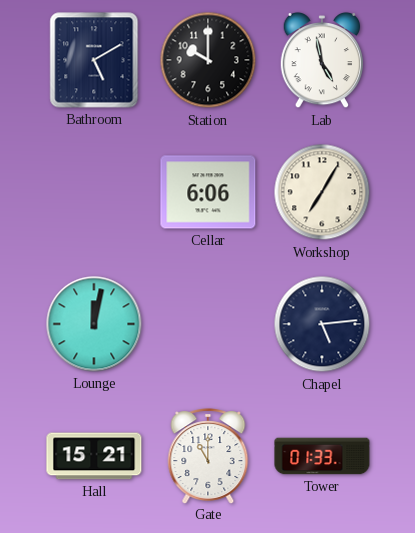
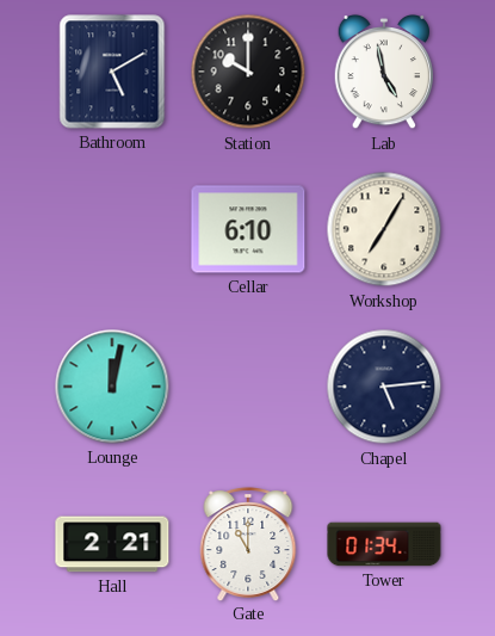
Cellar: 6:06 -> 6:10 (248, 229)
Hall: 15:21 -> 2:21 (112, 544)
Tower: 01:33 -> 01:34 (384, 544)
